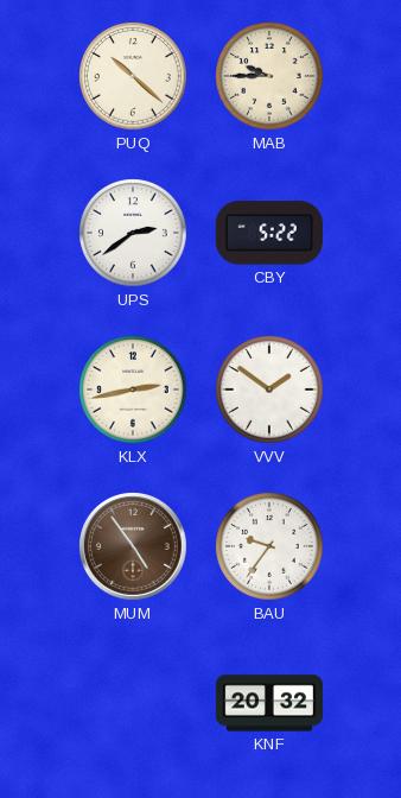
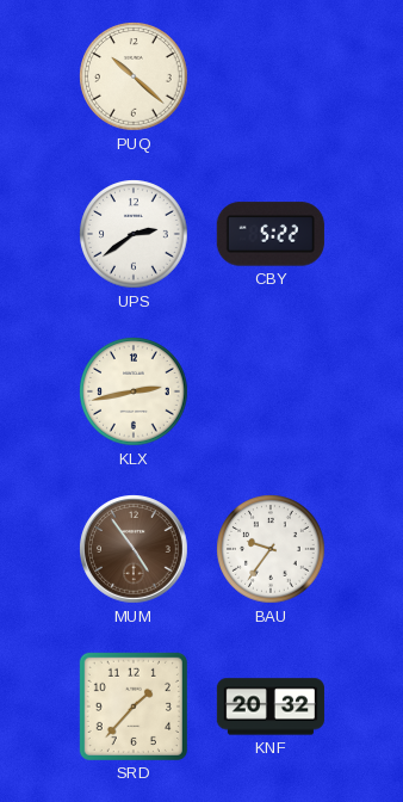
MAB: 9:45 -> none (269, 76)
VVV: 1:51 -> none (269, 389)
SRD: none -> 1:37 (134, 707)
